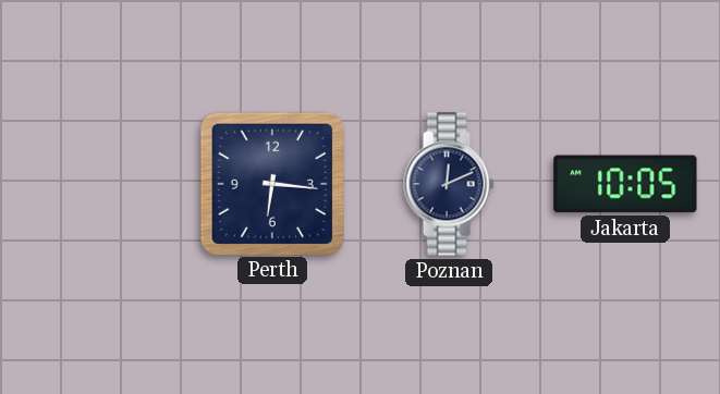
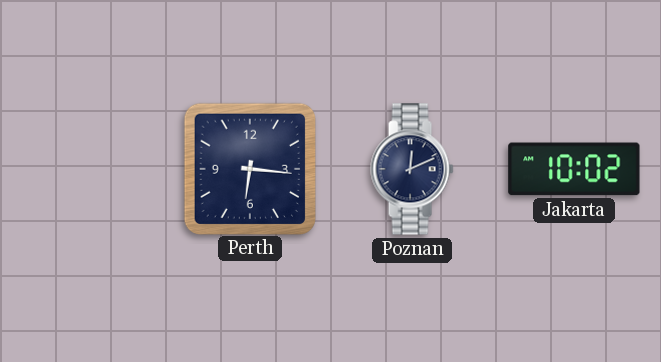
Jakarta: 10:05 -> 10:02 (574, 169)
